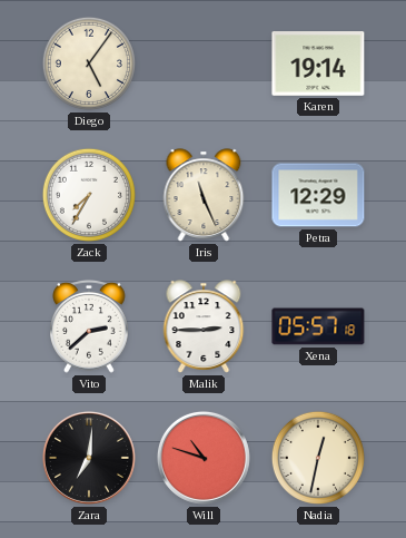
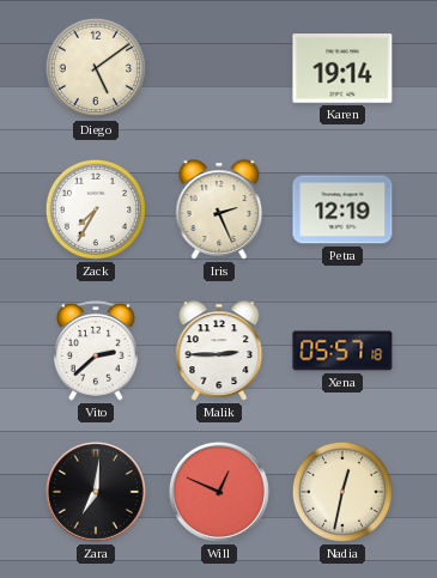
Diego: 5:06 -> 5:09 (96, 68)
Iris: 11:26 -> 2:26 (219, 209)
Petra: 12:29 -> 12:19 (342, 209)
Will: 10:48 -> 12:49 (219, 492)
